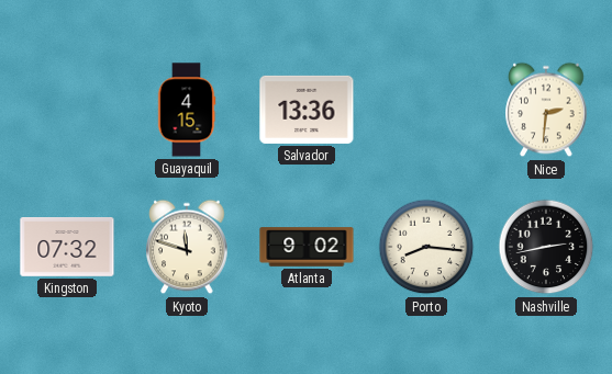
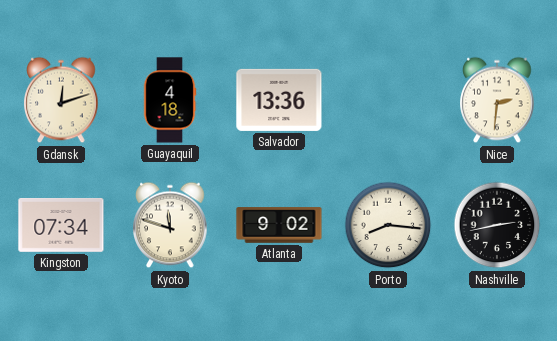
Gdansk: none -> 12:12 (61, 100)
Guayaquil: 4:15 -> 4:18 (170, 100)
Kingston: 07:32 -> 07:34 (61, 226)
